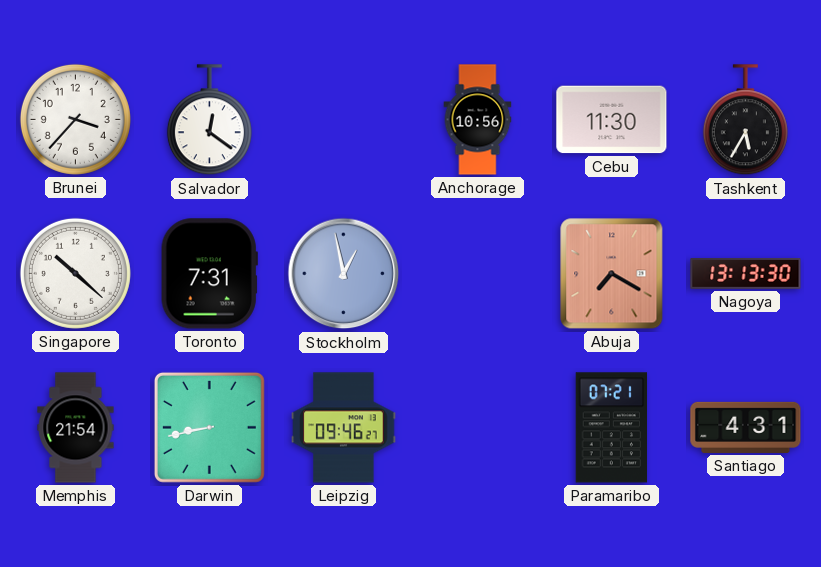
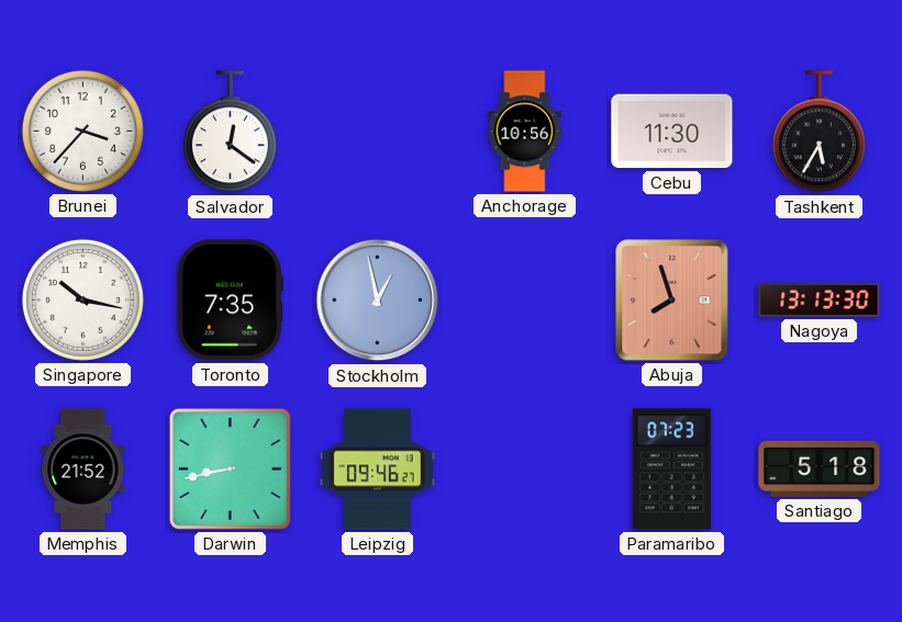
Singapore: 10:22 -> 10:17 (82, 299)
Toronto: 7:31 -> 7:35 (230, 301)
Abuja: 7:20 -> 7:57 (672, 301)
Memphis: 21:54 -> 21:52 (83, 470)
Paramaribo: 07:21 -> 07:23 (672, 470)
Santiago: 4:31 -> 5:18 (820, 468)
